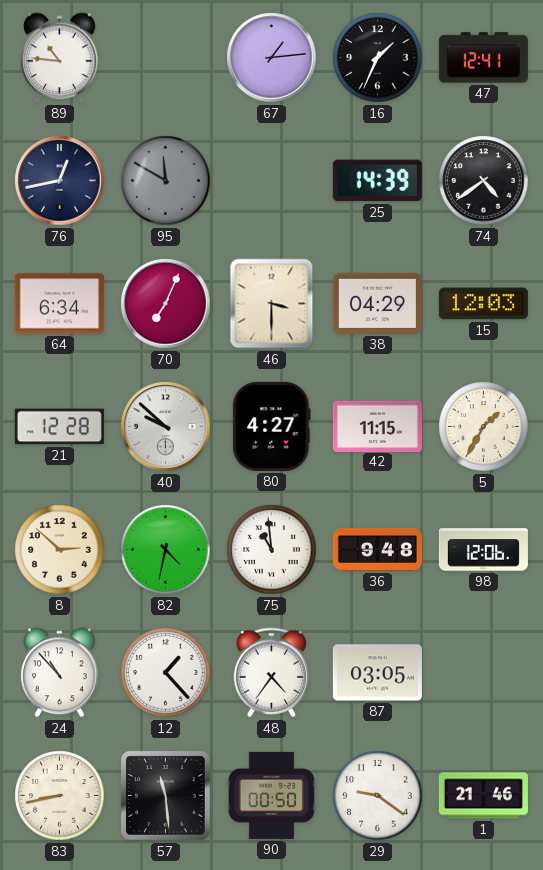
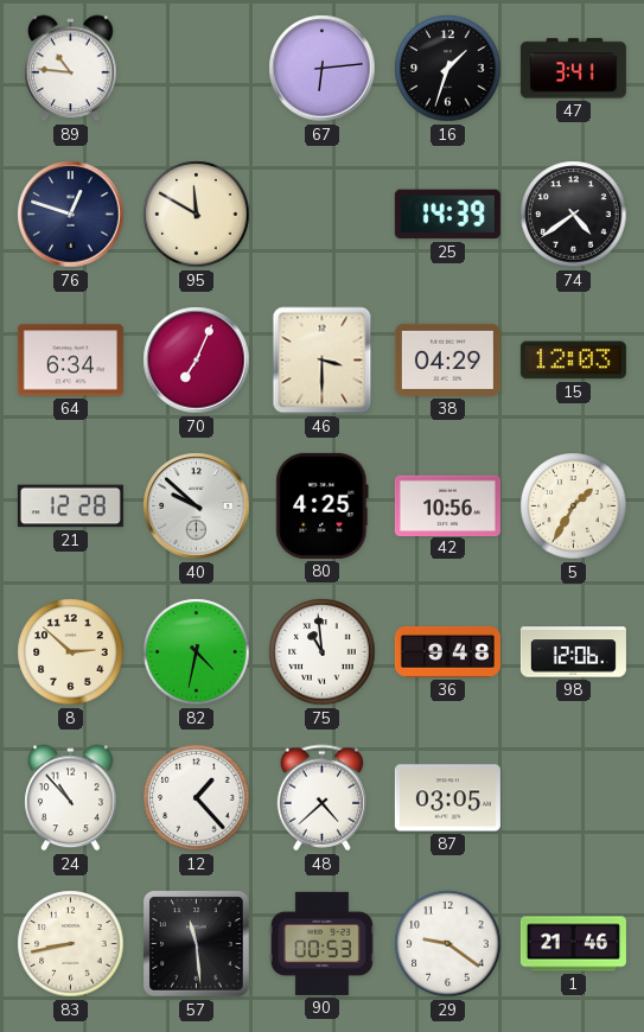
67: 1:14 -> 6:14 (323, 69)
16: 1:34 -> 1:33 (448, 69)
47: 12:41 -> 3:41 (573, 69)
76: 12:43 -> 12:48 (71, 215)
95 dial: grey -> cream (197, 215)
80: 4:27 -> 4:25 (323, 505)
42: 11:15 -> 10:56 (447, 505)
48: 4:36 -> 4:38 (323, 798)
90: 00:50 -> 00:53 (321, 943)
